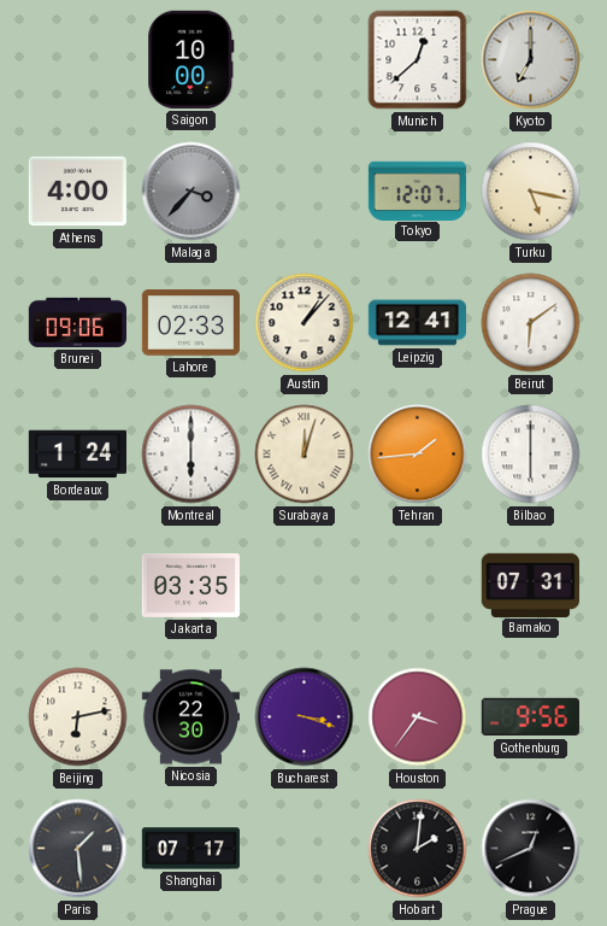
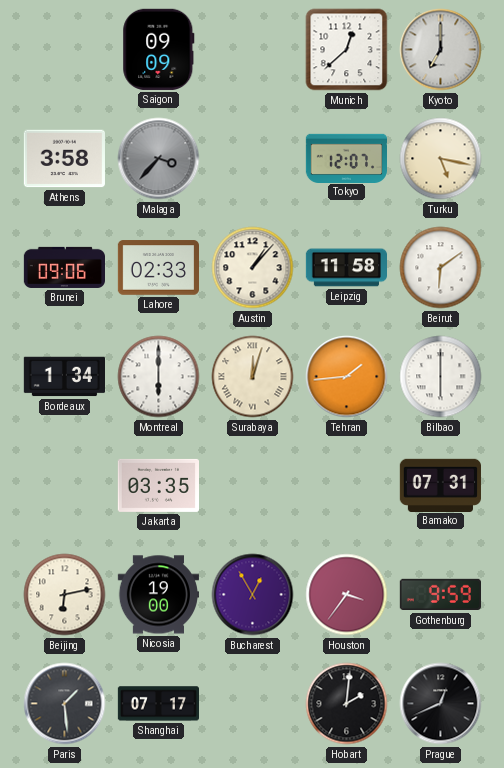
Saigon: 10:00 -> 09:09 (159, 49)
Athens: 4:00 -> 3:58 (64, 159)
Leipzig: 12:41 -> 11:58 (346, 268)
Bordeaux: 1:24 -> 1:34 (64, 377)
Nicosia: 22:30 -> 19:00 (158, 595)
Bucharest: 3:18 -> 12:55 (253, 595)
Gothenburg: 9:56 -> 9:59 (440, 595)
